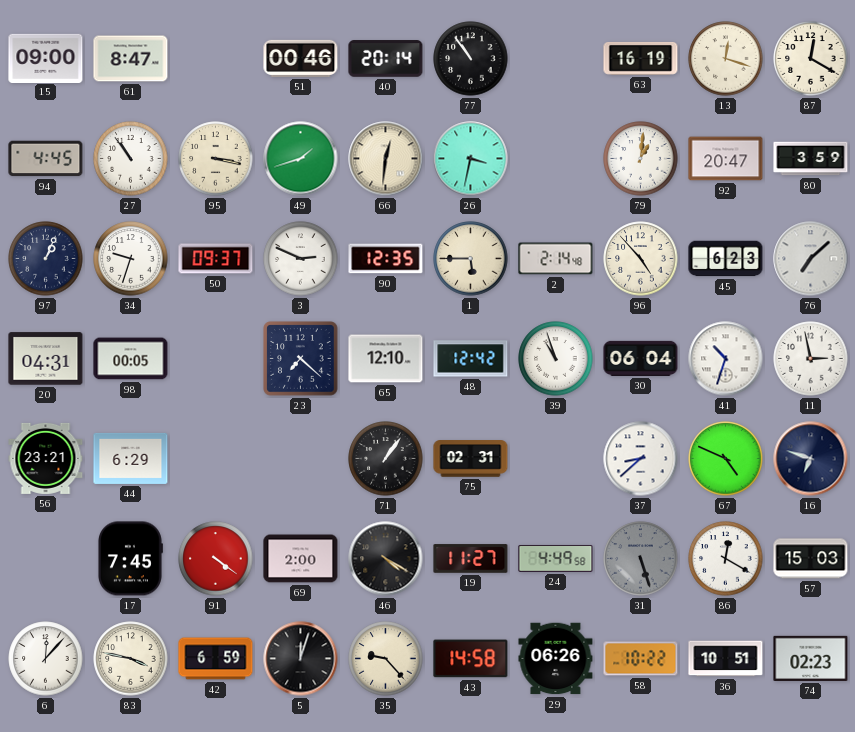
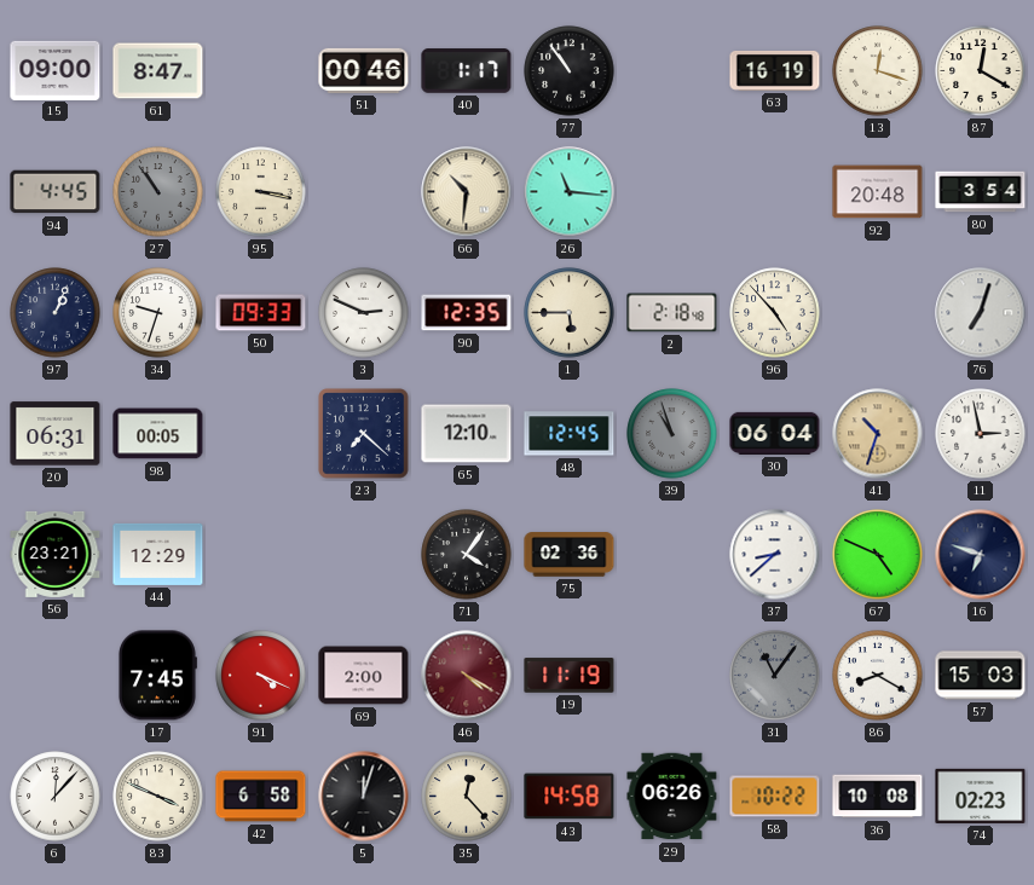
40: 20:14 -> 1:17 (467, 71)
27 dial: white -> grey (158, 192)
49: 1:42 -> none (301, 159)
66: 12:31 -> 10:31 (467, 192)
26: 3:32 -> 11:16 (570, 192)
79: 1:01 -> none (641, 159)
92: 20:47 -> 20:48 (878, 192)
80: 3:59 -> 3:54 (981, 192)
50: 09:37 -> 09:33 (261, 313)
2: 2:14 -> 2:18 (672, 313)
45: 6:23 -> none (726, 259)
76: 7:08 -> 7:03 (981, 313)
20: 04:31 -> 06:31 (56, 434)
48: 12:42 -> 12:45 (570, 434)
39 dial: white -> grey (672, 434)
41 dial: white -> champagne (878, 434)
44: 6:29 -> 12:29 (158, 554)
71: 1:06 -> 4:06 (467, 555)
75: 02:31 -> 02:36 (570, 555)
91: 4:21 -> 4:19 (261, 676)
46 dial: black -> burgundy (467, 676)
19: 11:27 -> 11:19 (570, 676)
24: 4:49 -> none (556, 558)
31: 5:27 -> 11:06 (775, 676)
86: 12:20 -> 8:20 (878, 676)
83: 3:47 -> 3:49 (158, 797)
42: 6:59 -> 6:58 (261, 797)
35: 9:23 -> 12:23 (467, 797)
36: 10:51 -> 10:08 (878, 797)
